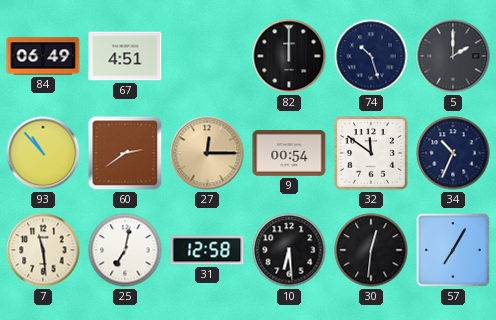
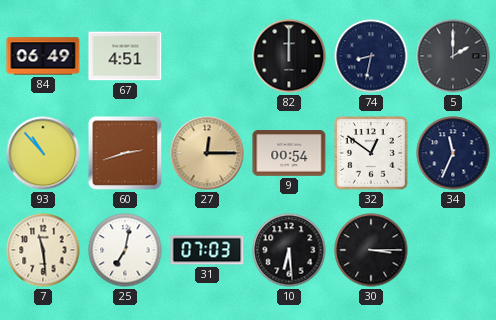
74: 10:27 -> 8:32 (371, 56)
60: 2:39 -> 2:42 (125, 153)
32: 11:51 -> 12:51 (371, 153)
34: 10:34 -> 11:34 (453, 153)
31: 12:58 -> 07:03 (207, 250)
30: 12:31 -> 3:15 (371, 250)
57: 7:05 -> none (453, 250)
